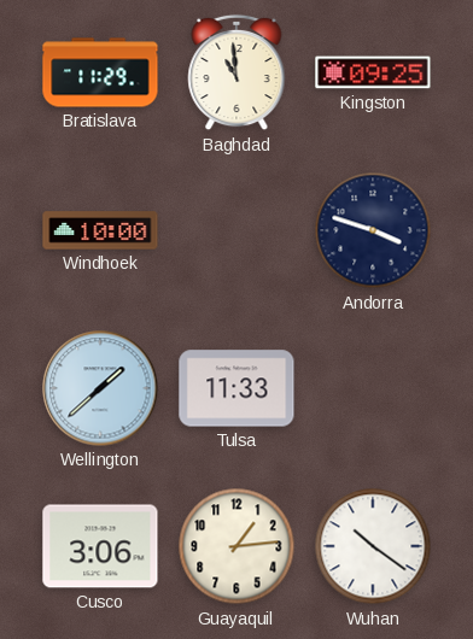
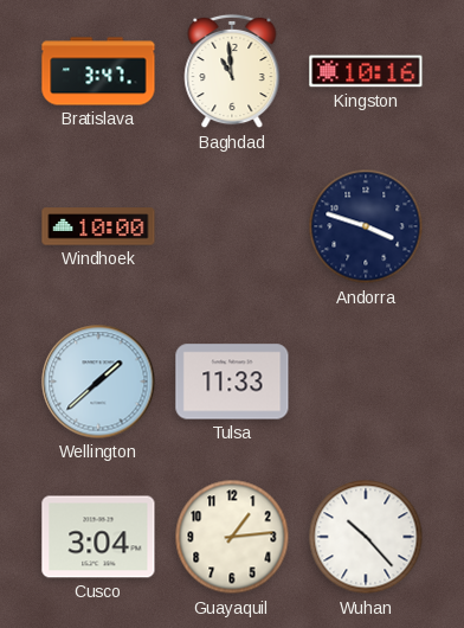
Bratislava: 11:29 -> 3:47 (98, 71)
Kingston: 09:25 -> 10:16 (366, 71)
Cusco: 3:06 -> 3:04 (98, 537)
Wuhan: 10:21 -> 10:23 (366, 537)
